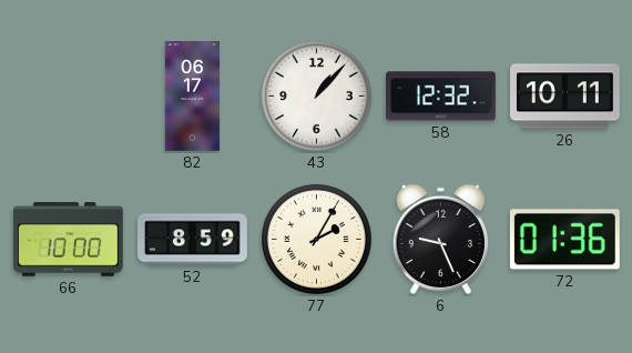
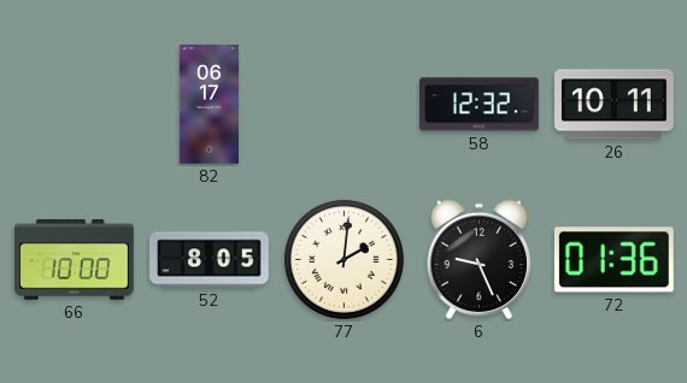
43: 1:07 -> none (316, 95)
52: 8:59 -> 8:05 (210, 260)
77: 2:05 -> 2:01 (343, 259)
